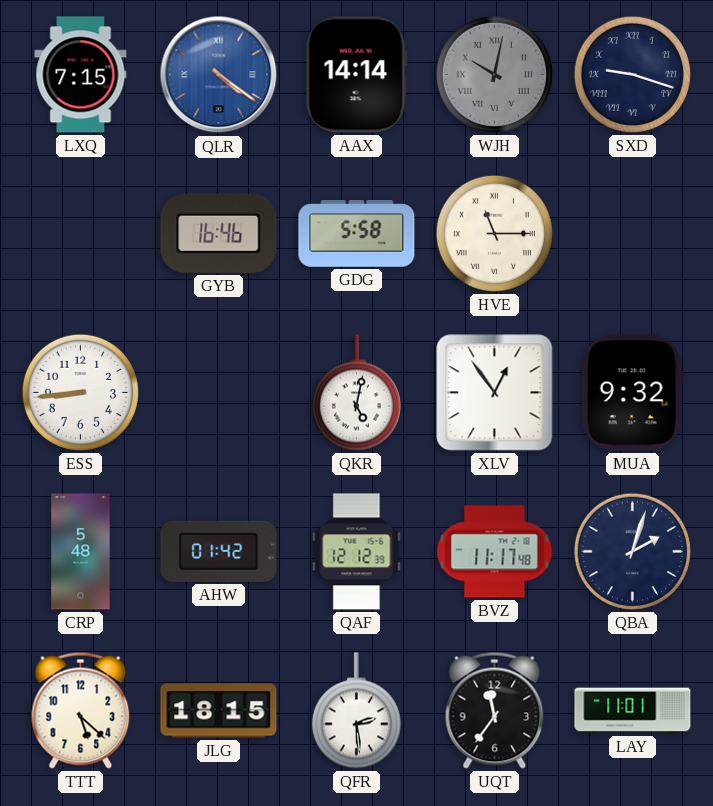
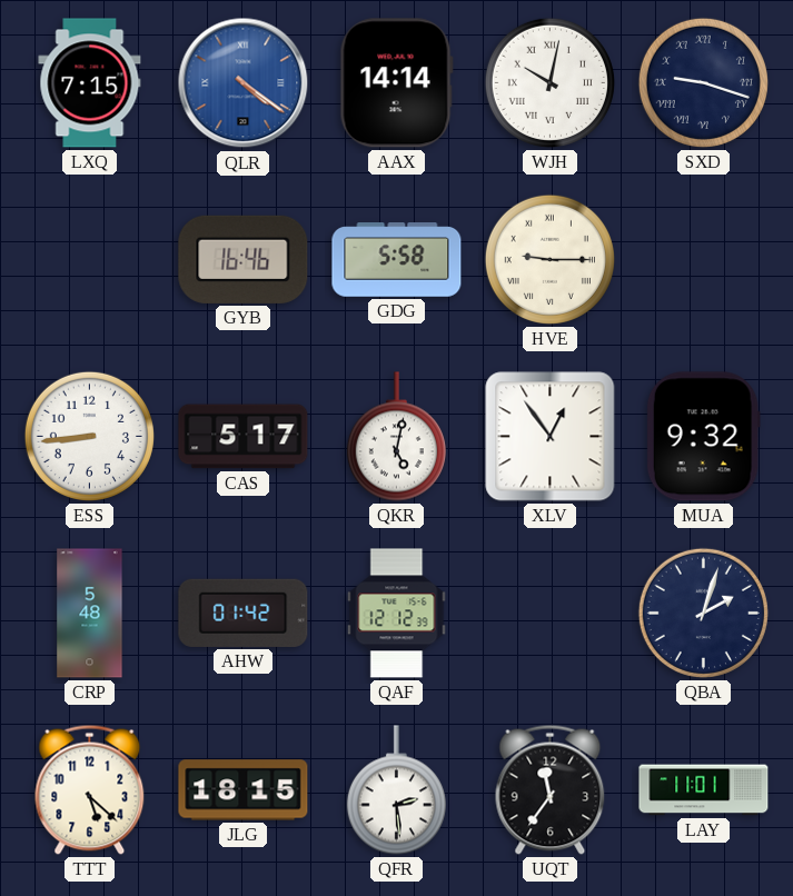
WJH dial: grey -> white (549, 82)
HVE: 11:15 -> 9:15 (549, 259)
CAS: none -> 5:17 (244, 437)
BVZ: 11:17 -> none (495, 552)
